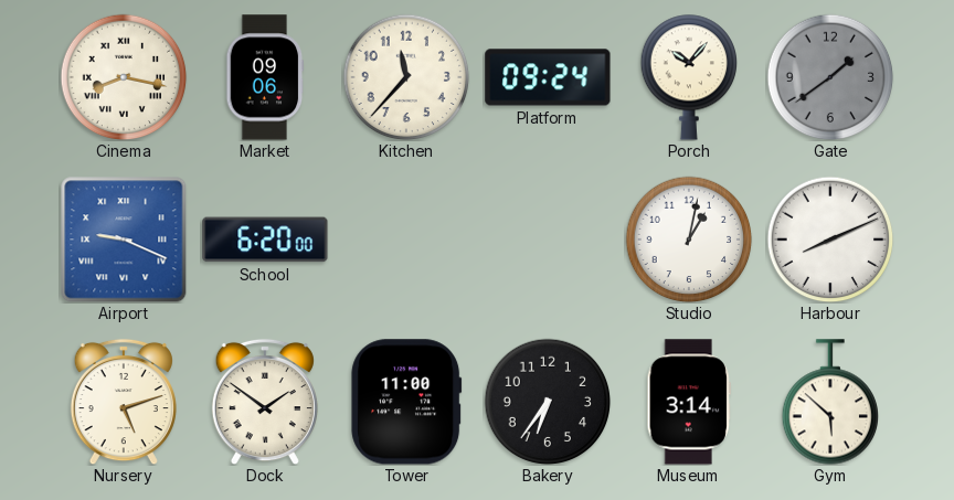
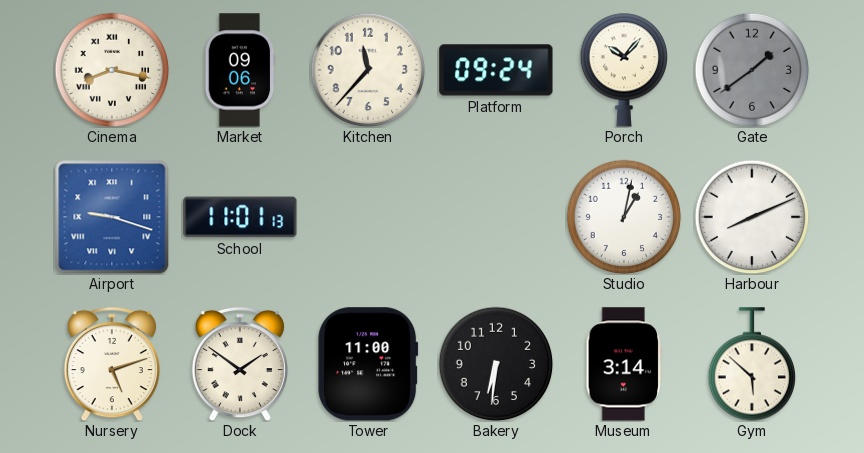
Airport: 9:19 -> 9:18 (112, 217)
School: 6:20 -> 11:01 (240, 217)
Bakery: 6:36 -> 6:31 (496, 364)
